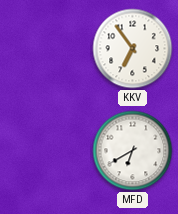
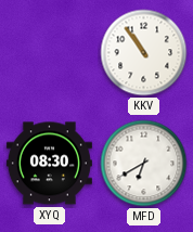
KKV: 6:54 -> 10:54 (144, 53)
XYQ: none -> 08:30 (49, 164)
